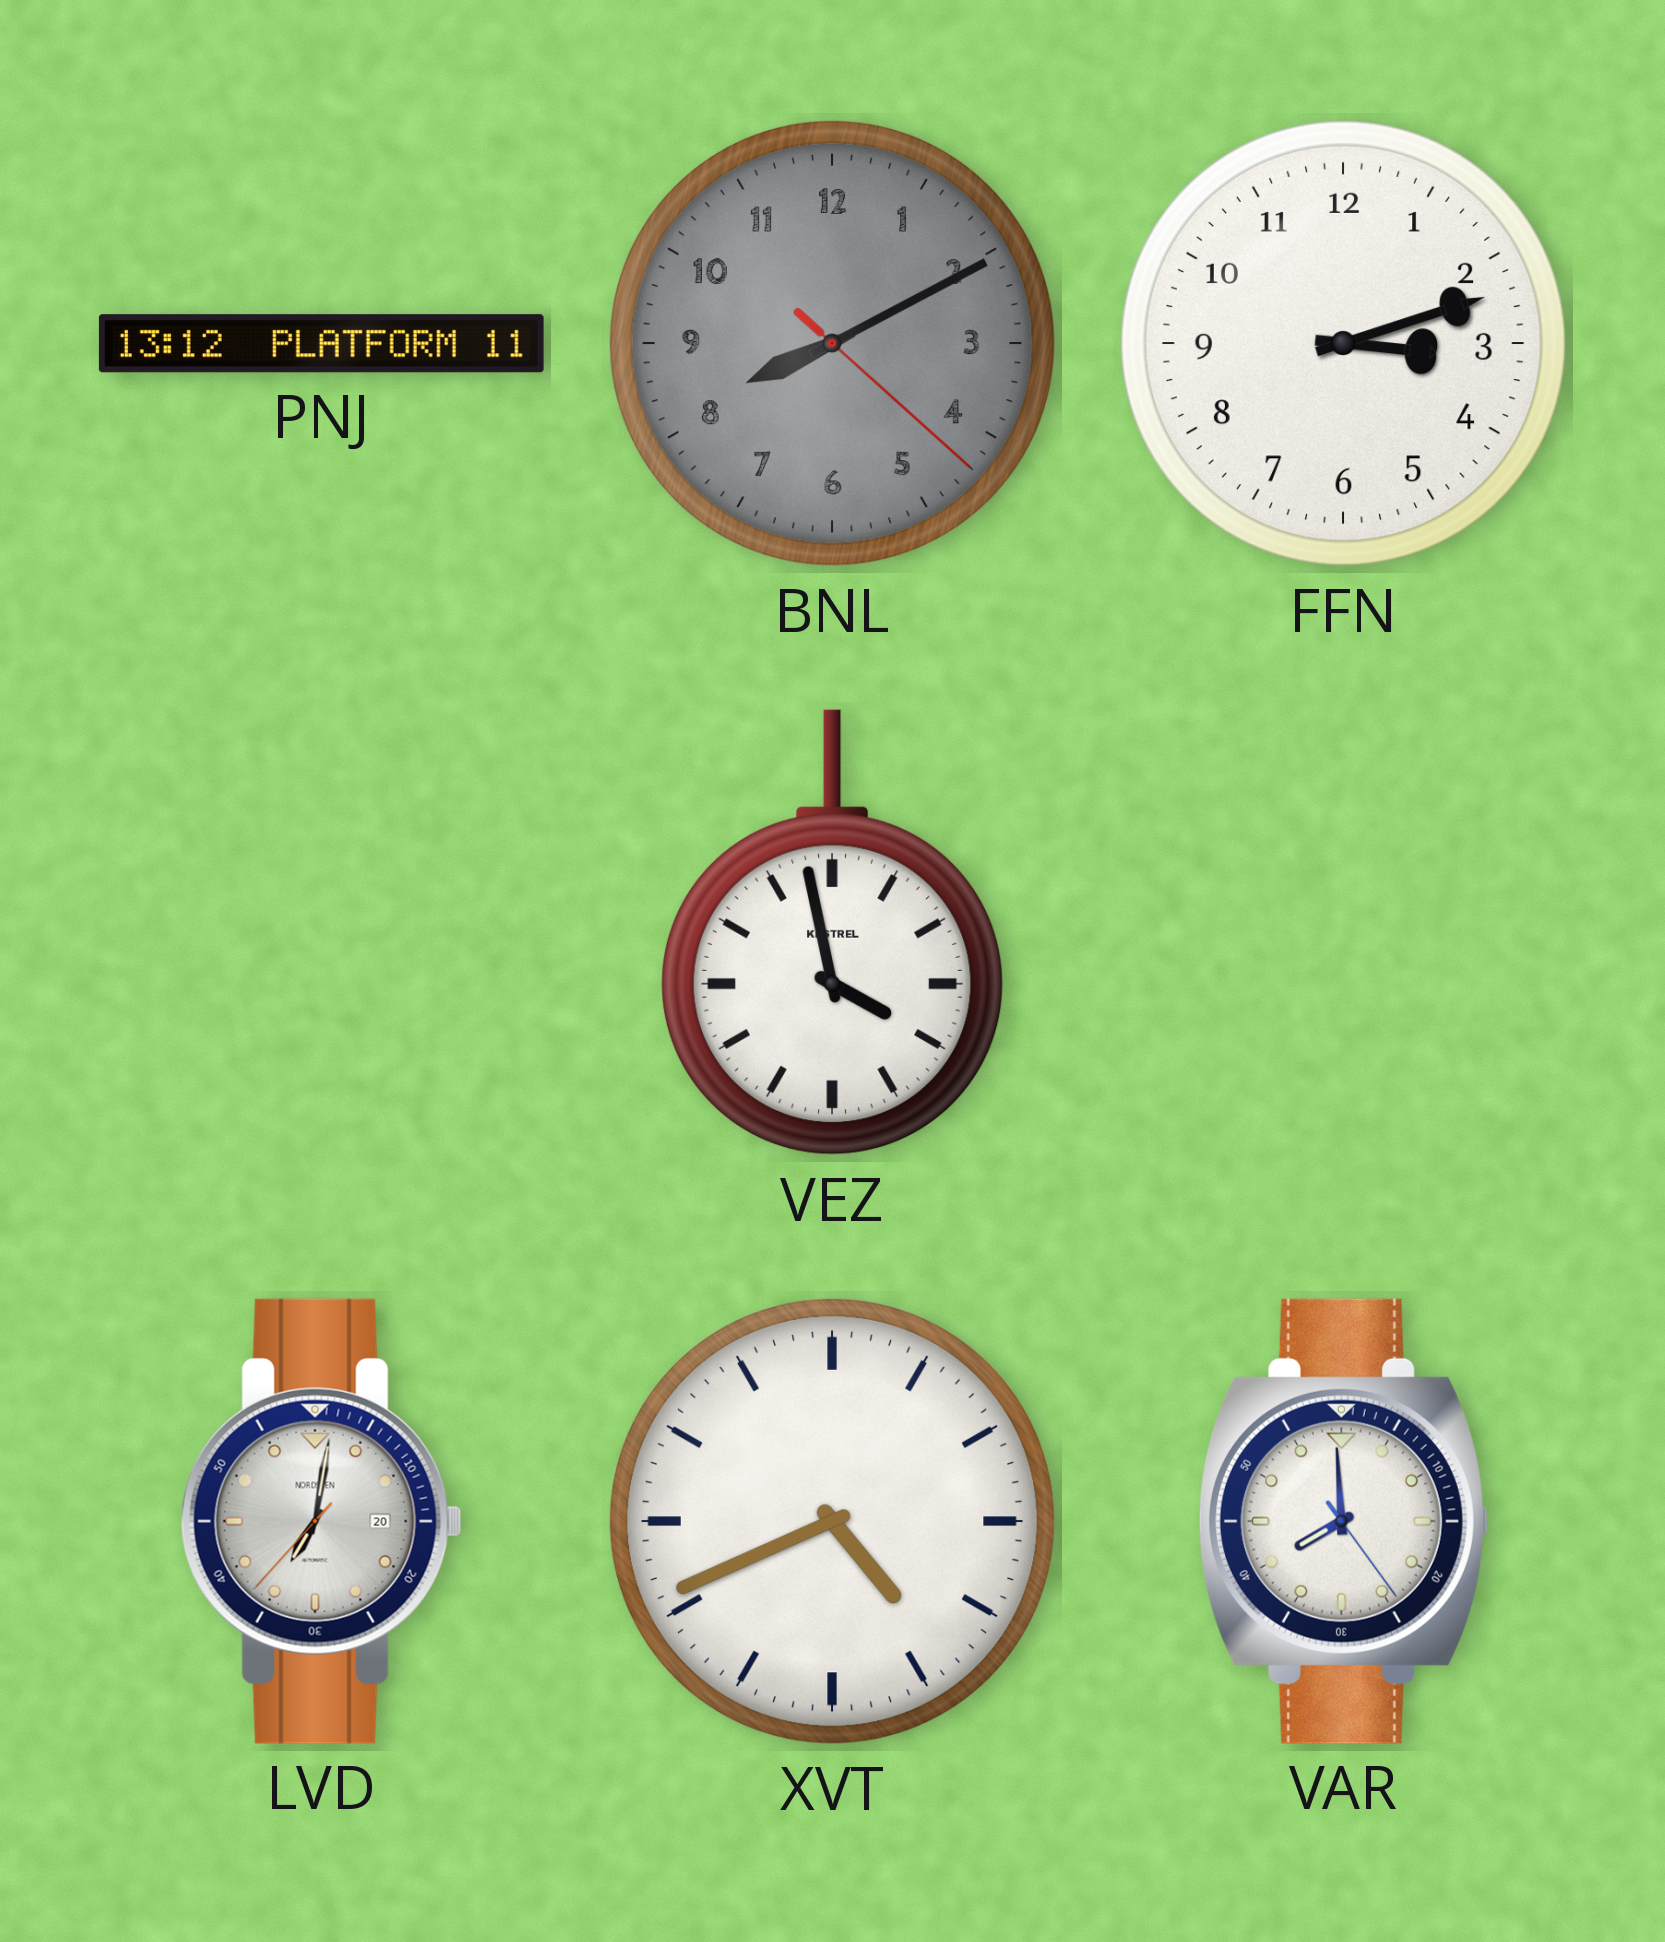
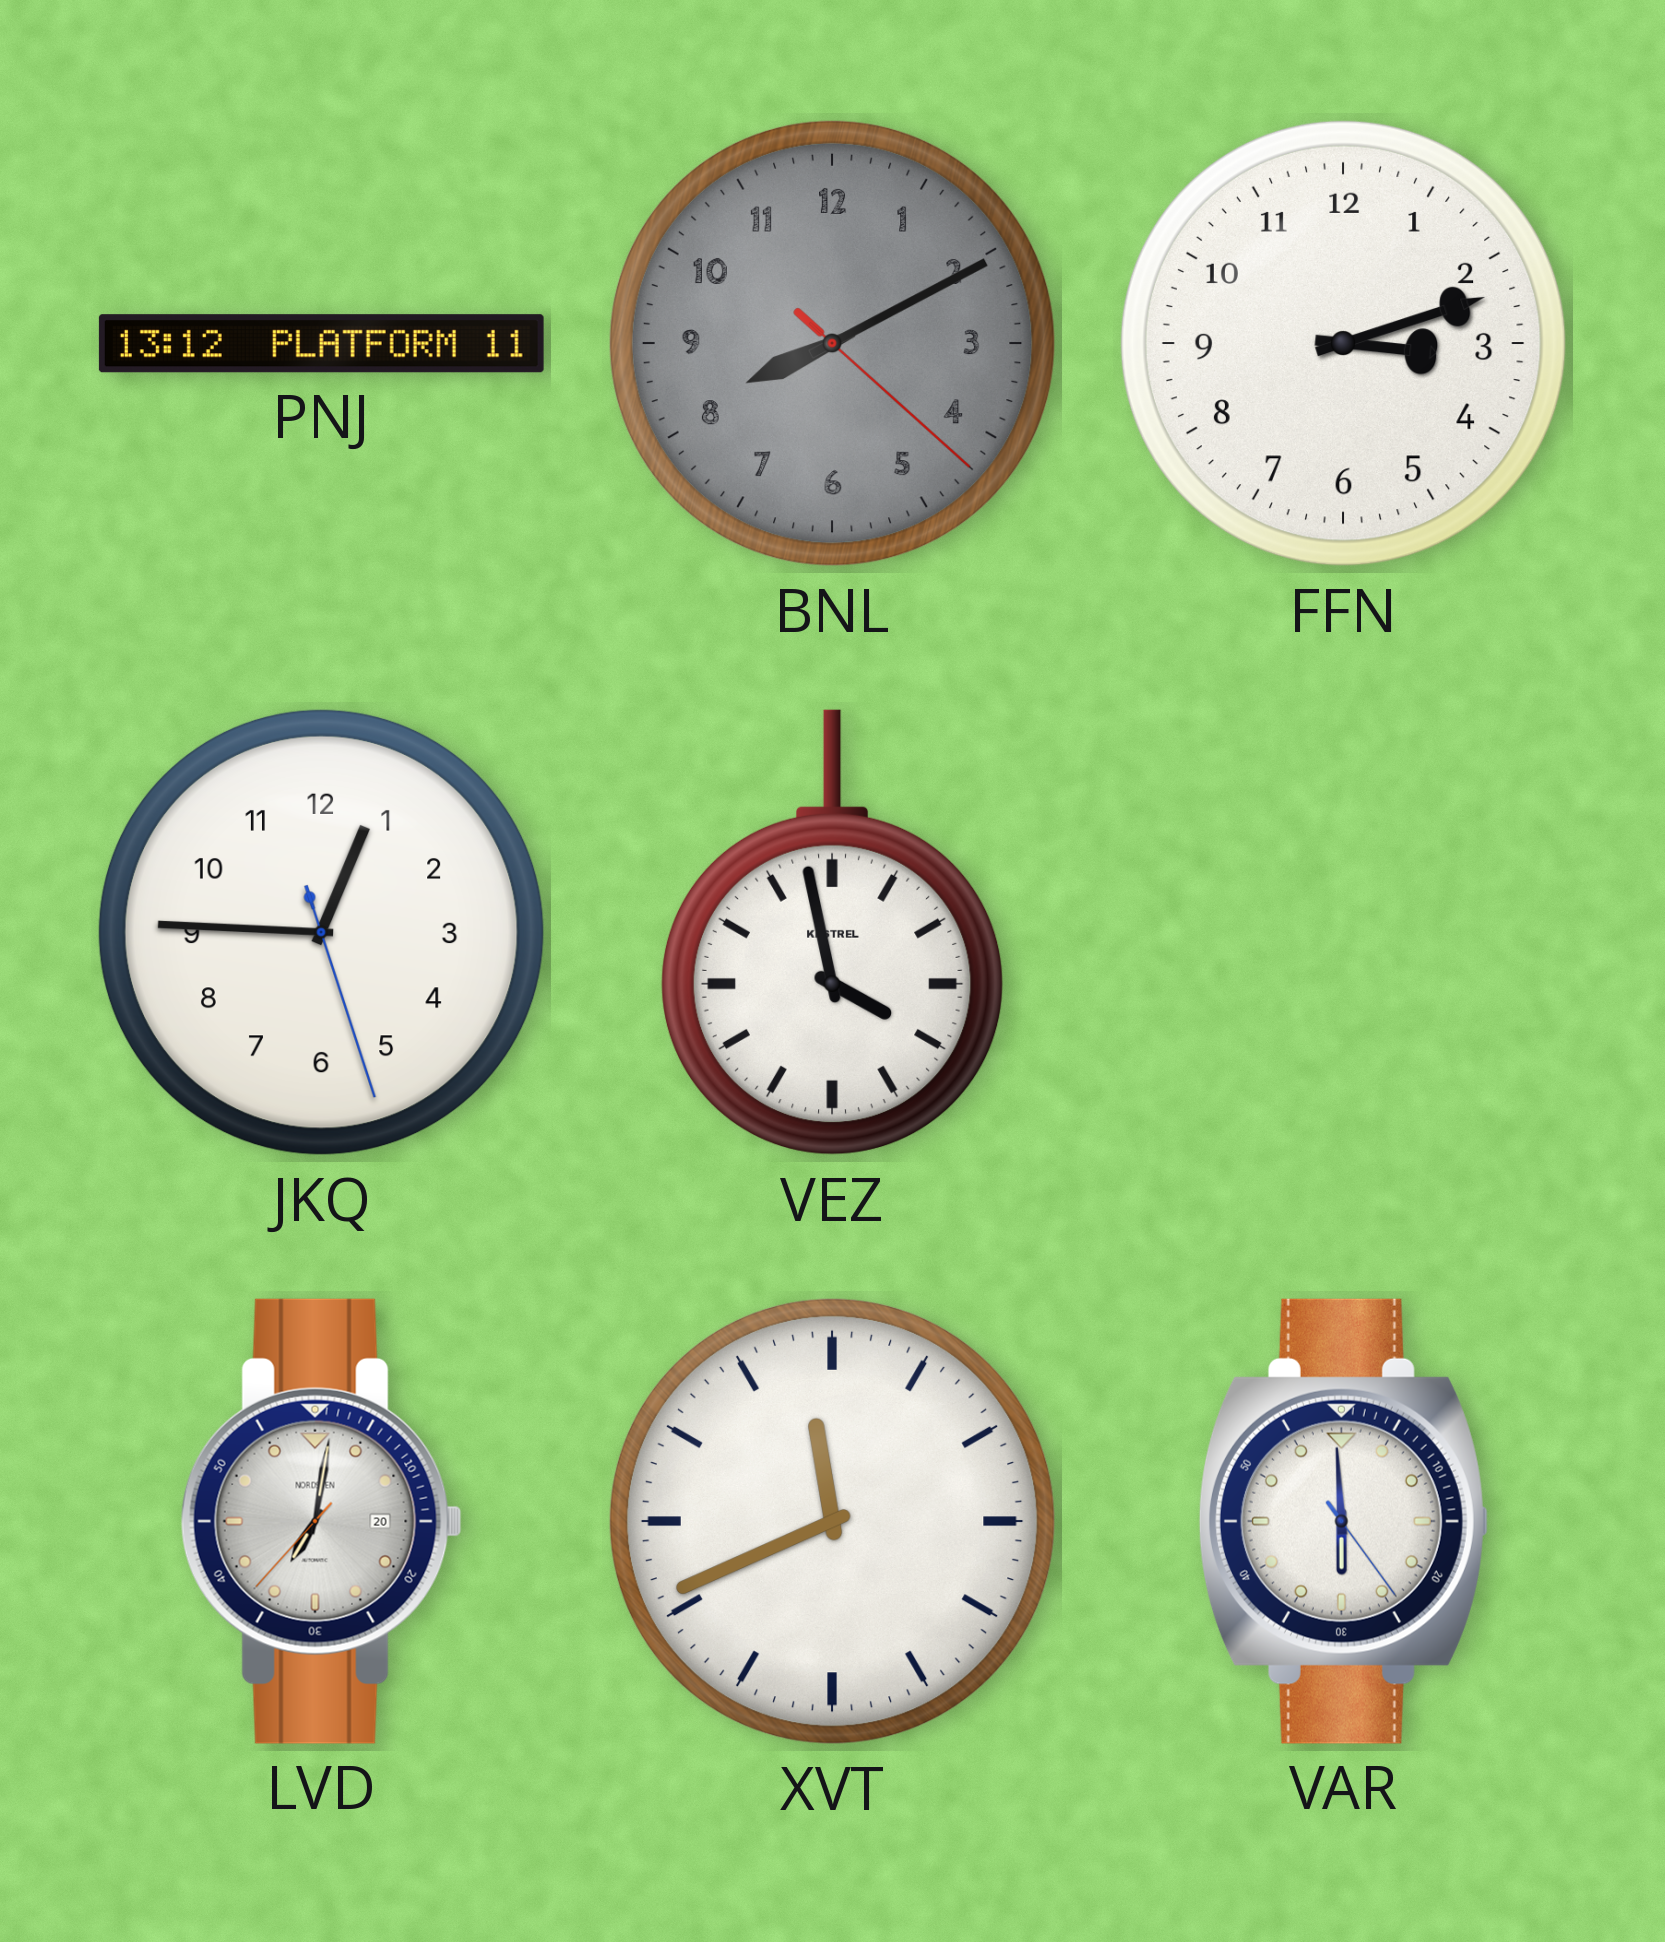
JKQ: none -> 12:45 (321, 932)
XVT: 4:41 -> 11:41 (832, 1521)
VAR: 7:59 -> 5:59 (1343, 1521)
